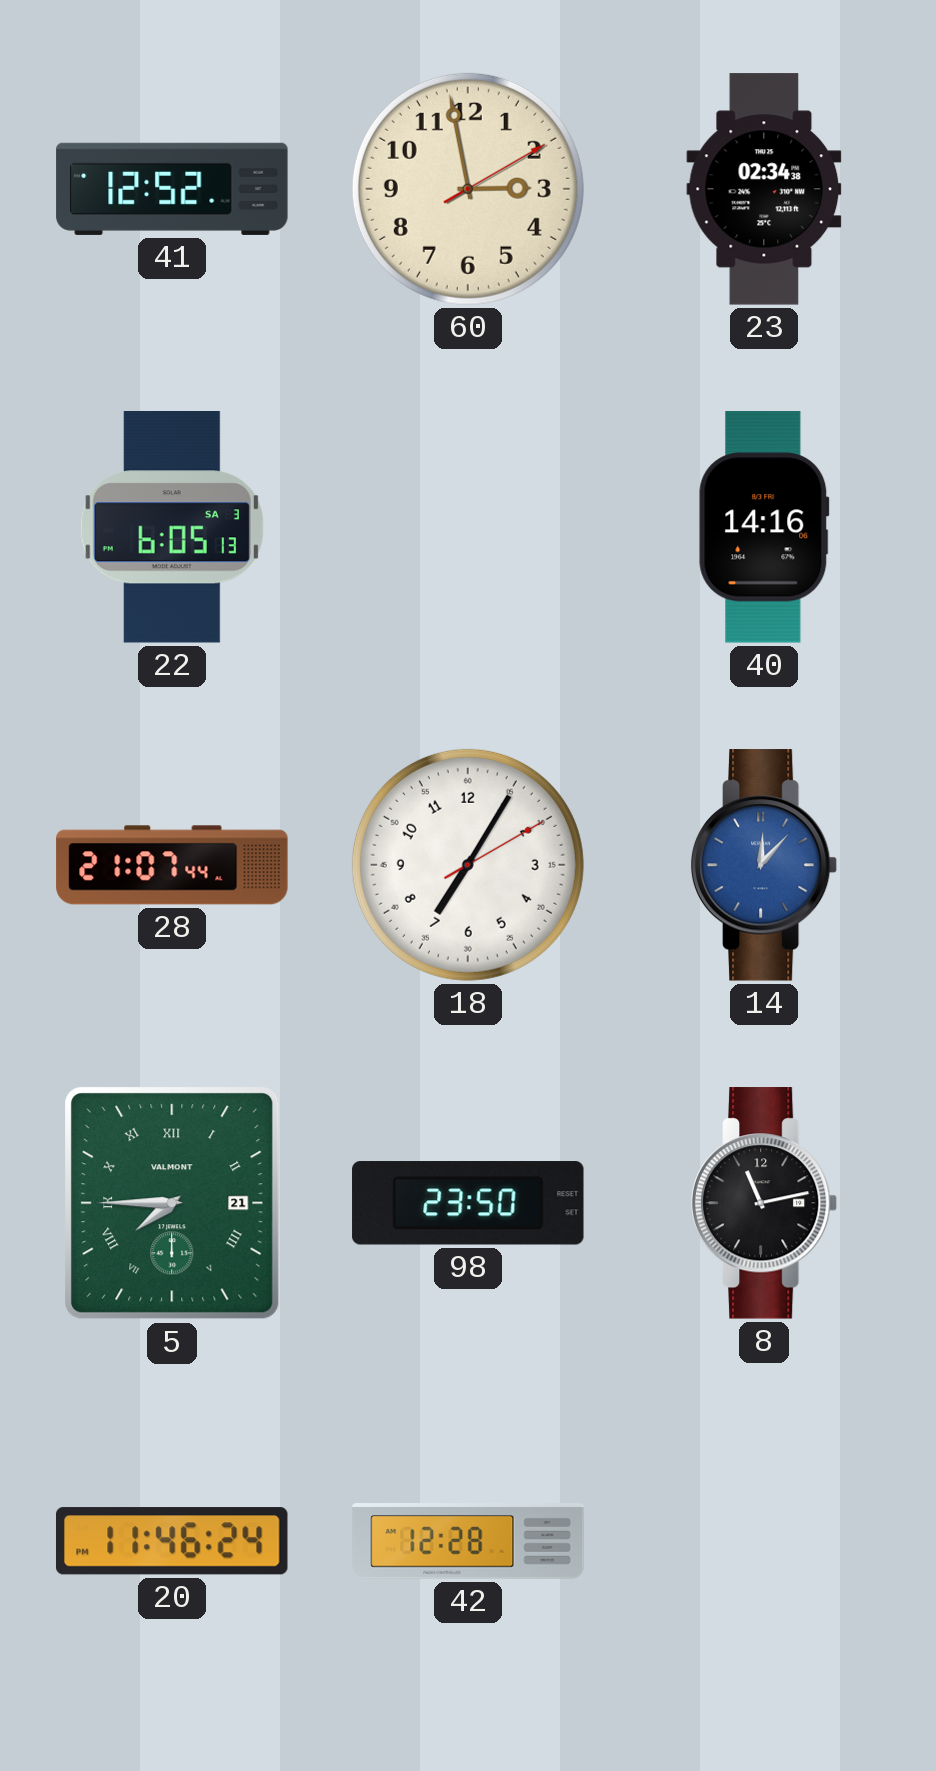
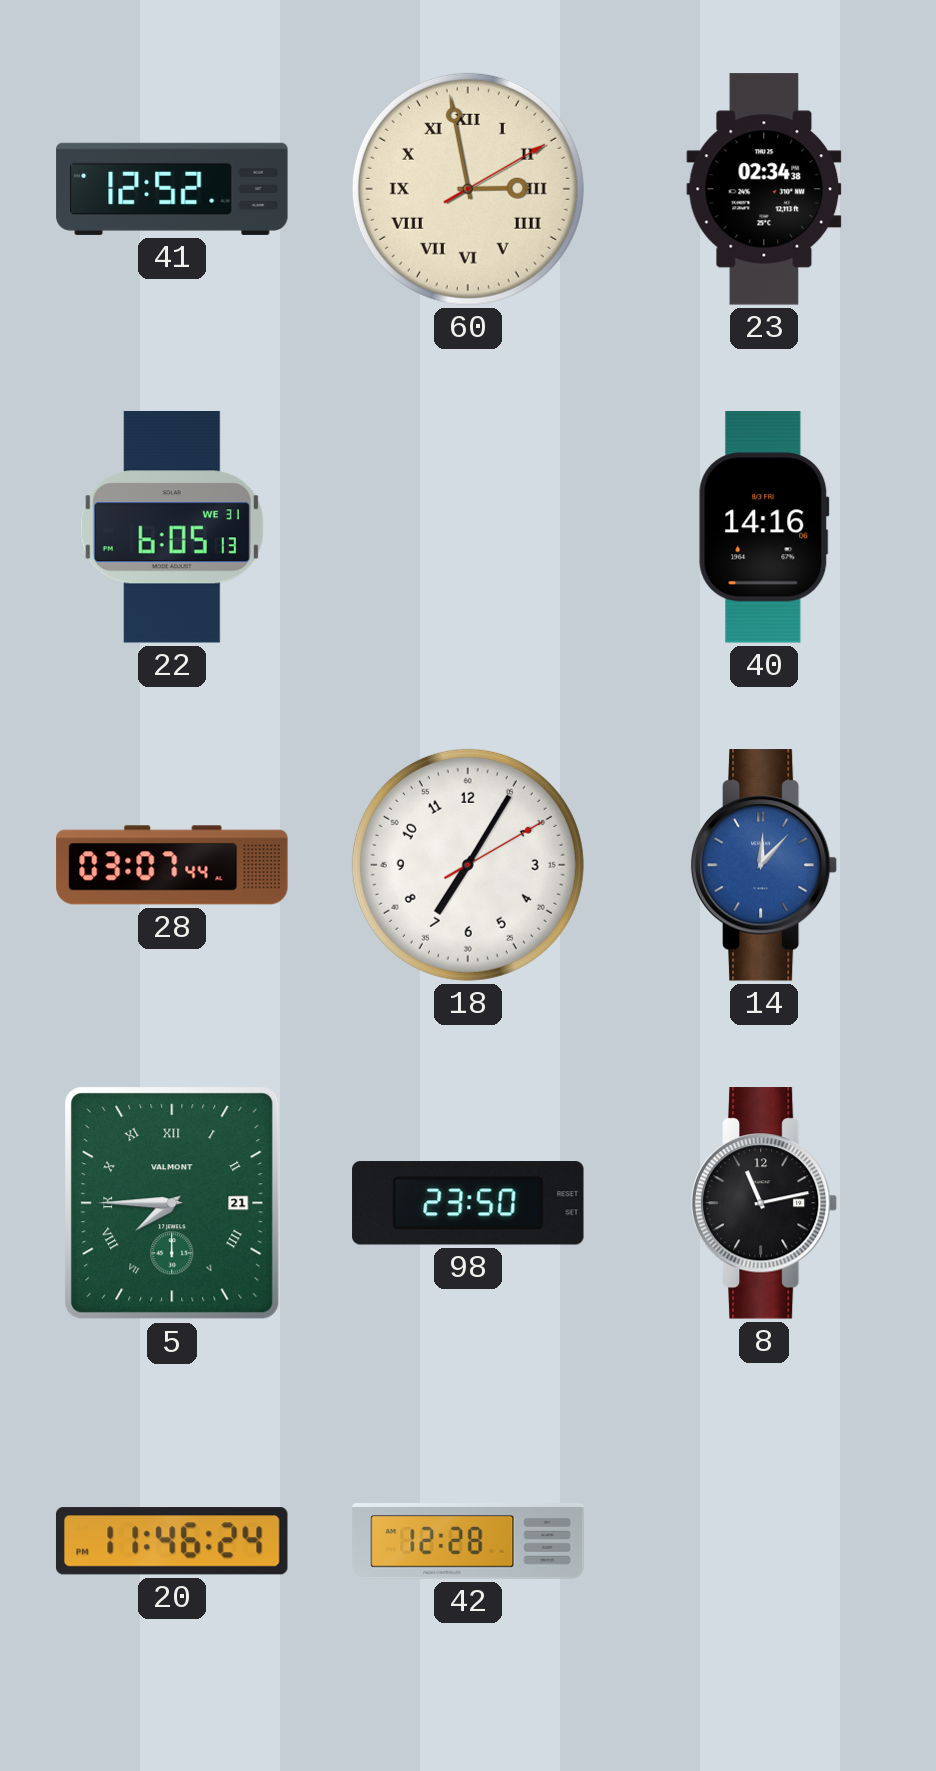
60 numerals: Arabic -> Roman (468, 189)
22 date: SA 3 -> WE 31 (172, 528)
28: 21:07 -> 03:07 (172, 865)
